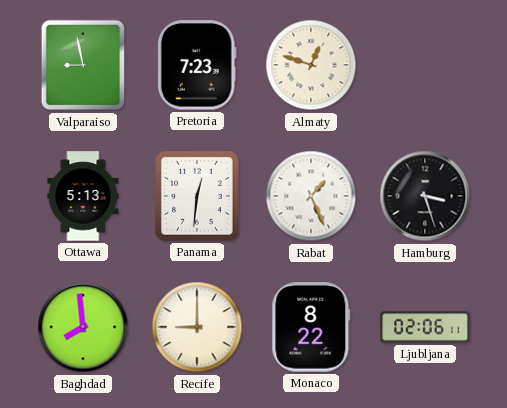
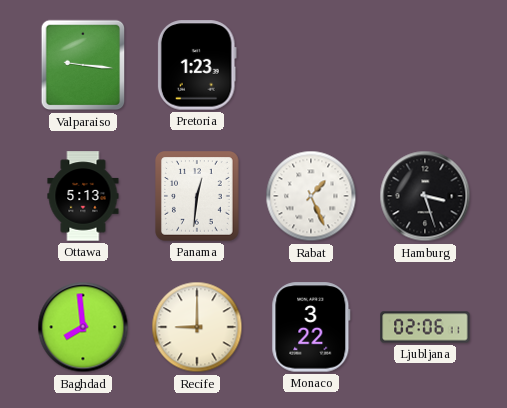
Valparaiso: 8:58 -> 9:16 (83, 65)
Pretoria: 7:23 -> 1:23 (197, 65)
Almaty: 12:48 -> none (311, 65)
Monaco: 8:22 -> 3:22 (311, 327)
